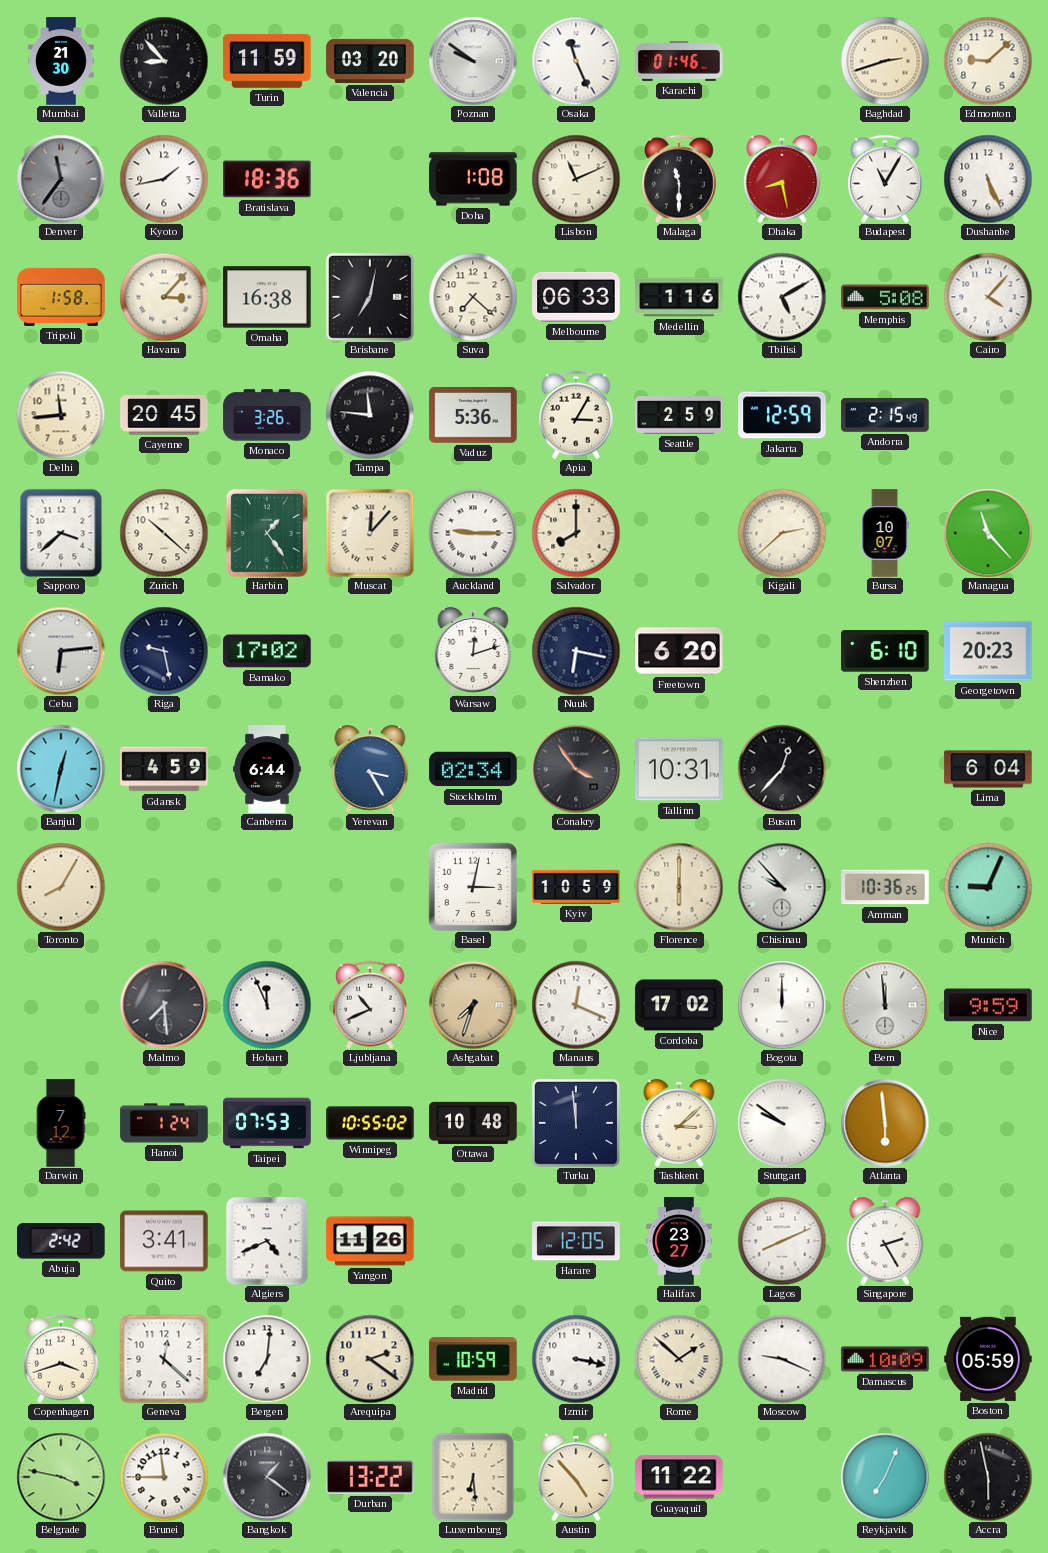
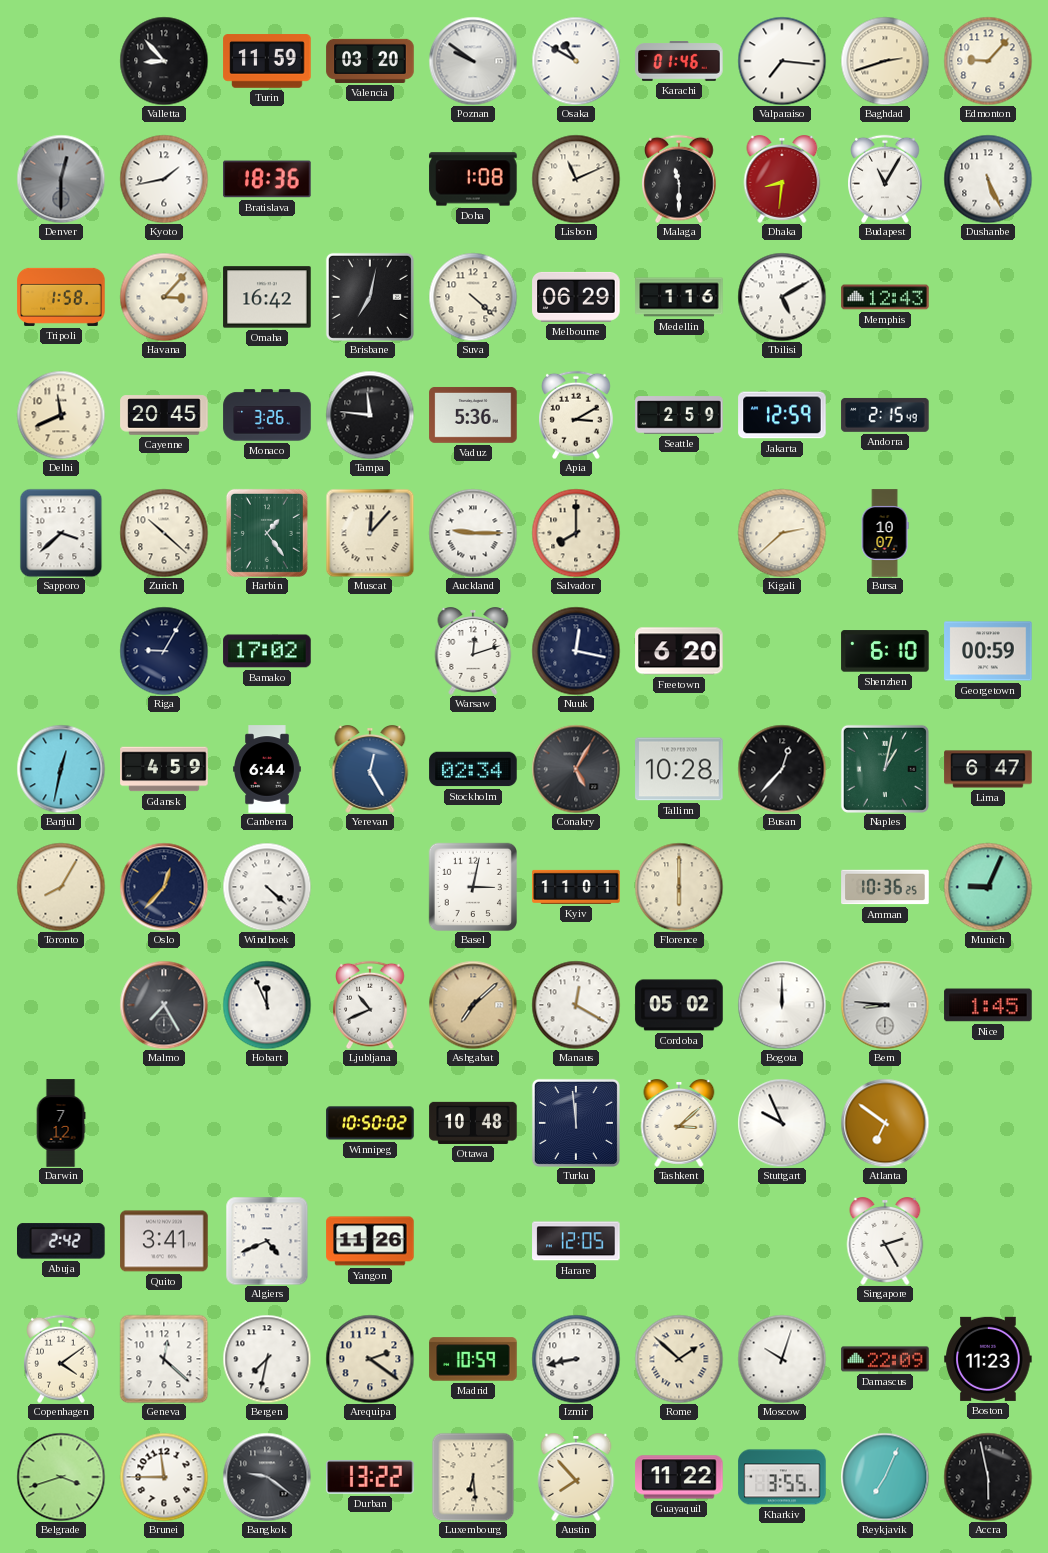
Mumbai: 21:30 -> none (61, 61)
Osaka: 11:26 -> 10:50 (576, 61)
Valparaiso: none -> 7:16 (782, 61)
Edmonton: 9:08 -> 9:07 (988, 61)
Denver: 11:36 -> 12:30 (61, 179)
Dhaka: 8:28 -> 8:31 (782, 180)
Omaha: 16:38 -> 16:42 (267, 297)
Suva: 7:22 -> 4:22 (473, 297)
Melbourne: 06:33 -> 06:29 (576, 297)
Memphis: 5:08 -> 12:43 (885, 297)
Cairo: 4:07 -> none (988, 297)
Delhi: 11:44 -> 11:41 (61, 415)
Apia: 3:05 -> 3:10 (577, 415)
Managua: 11:23 -> none (988, 533)
Cebu: 6:14 -> none (61, 651)
Riga: 9:28 -> 9:05 (164, 651)
Nuuk: 6:17 -> 12:17 (576, 651)
Georgetown: 20:23 -> 00:59 (988, 651)
Yerevan: 3:25 -> 12:25 (370, 770)
Conakry: 3:54 -> 5:05 (576, 769)
Tallinn: 10:31 -> 10:28 (679, 769)
Naples: none -> 1:02 (885, 769)
Lima: 6:04 -> 6:47 (988, 769)
Oslo: none -> 12:37 (164, 887)
Windhoek: none -> 4:22 (267, 887)
Kyiv: 10:59 -> 11:01 (576, 887)
Chisinau: 9:53 -> none (782, 887)
Malmo: 7:29 -> 7:25 (164, 1005)
Ashgabat: 7:33 -> 7:08 (473, 1005)
Manaus: 12:19 -> 12:20 (576, 1005)
Cordoba: 17:02 -> 05:02 (679, 1005)
Bern: 11:59 -> 8:46 (885, 1005)
Nice: 9:59 -> 1:45 (988, 1005)
Hanoi: 1:24 -> none (164, 1123)
Taipei: 07:53 -> none (267, 1123)
Winnipeg: 10:55 -> 10:50 (370, 1123)
Stuttgart: 9:51 -> 9:56 (782, 1123)
Atlanta: 5:59 -> 6:51 (885, 1123)
Halifax: 23:27 -> none (679, 1241)
Lagos: 8:11 -> none (782, 1241)
Copenhagen: 3:42 -> 4:09 (62, 1359)
Bergen: 7:01 -> 7:32 (267, 1359)
Izmir: 3:17 -> 8:43 (576, 1359)
Moscow: 9:19 -> 10:03 (782, 1359)
Damascus: 10:09 -> 22:09 (885, 1359)
Boston: 05:59 -> 11:23 (988, 1359)
Belgrade: 3:47 -> 3:42 (61, 1477)
Bangkok: 1:21 -> 9:21 (267, 1477)
Austin: 4:53 -> 7:53 (576, 1478)
Kharkiv: none -> 3:55 (782, 1477)
